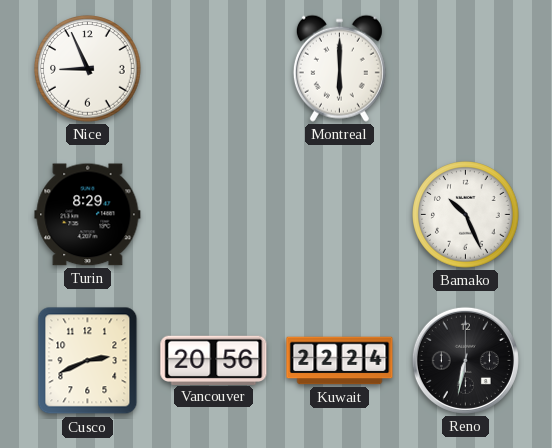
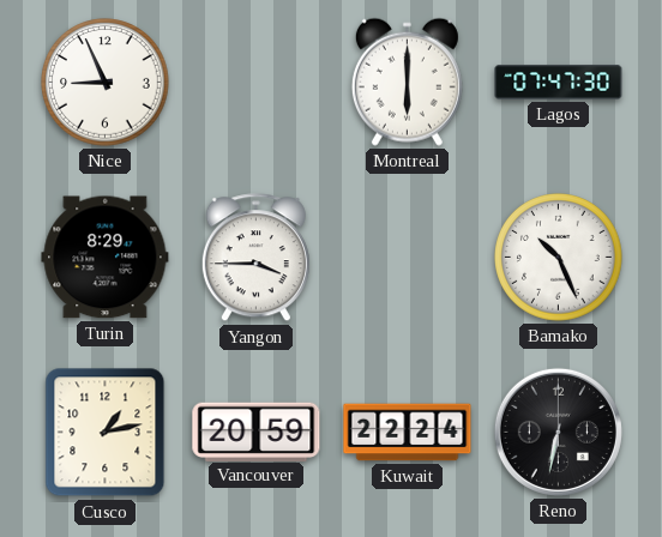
Lagos: none -> 07:47 (559, 83)
Yangon: none -> 3:45 (255, 258)
Cusco: 2:41 -> 1:13 (106, 433)
Vancouver: 20:56 -> 20:59 (257, 432)
